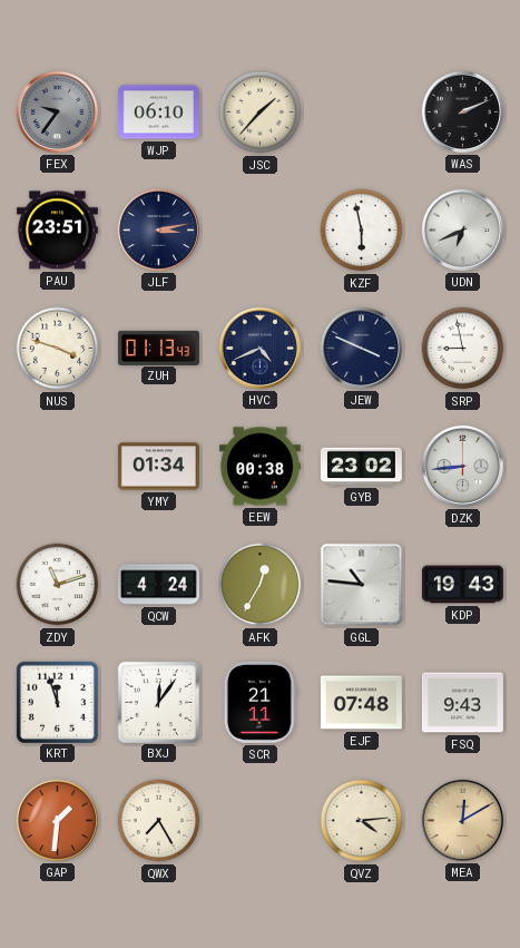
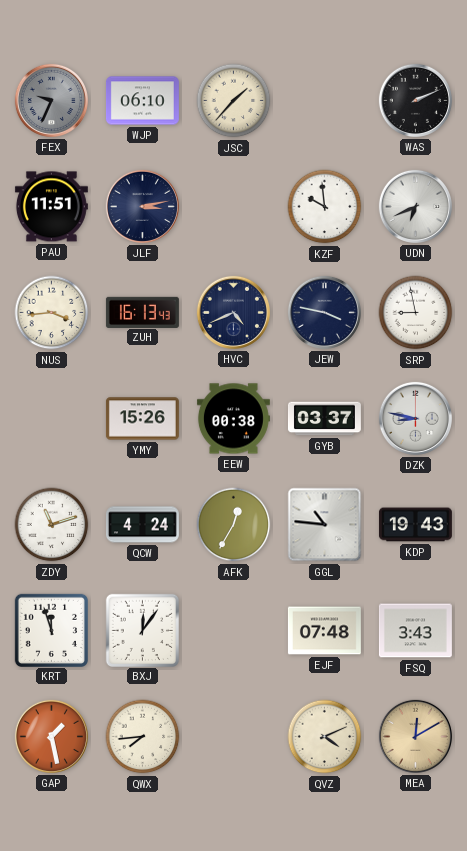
FEX: 9:36 -> 9:34 (51, 100)
PAU: 23:51 -> 11:51 (51, 207)
KZF: 5:58 -> 9:59 (325, 207)
NUS: 3:48 -> 3:44 (52, 313)
ZUH: 01:13 -> 16:13 (142, 312)
JEW: 3:49 -> 3:47 (324, 312)
YMY: 01:34 -> 15:26 (142, 419)
GYB: 23:02 -> 03:37 (324, 419)
DZK: 8:44 -> 8:47 (415, 418)
SCR: 21:11 -> none (259, 702)
FSQ: 9:43 -> 3:43 (415, 631)
GAP: 1:31 -> 1:28 (51, 736)
QWX: 7:25 -> 7:44 (143, 737)
QVZ: 4:14 -> 4:11 (325, 737)
